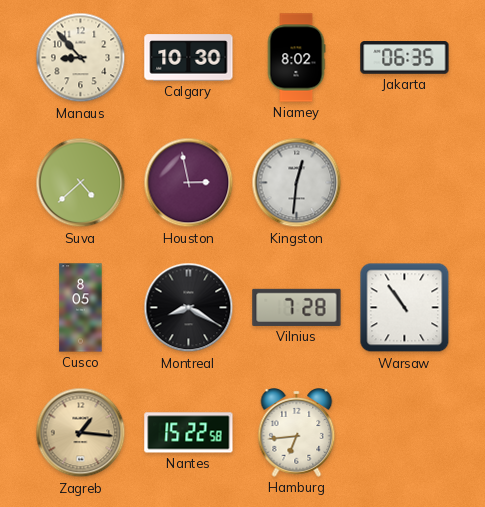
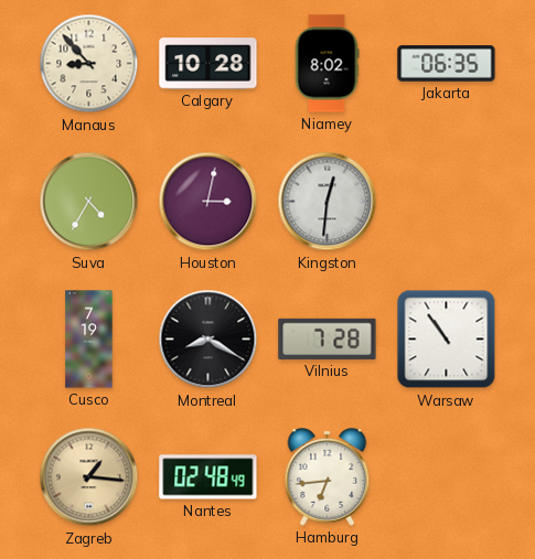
Calgary: 10:30 -> 10:28 (208, 64)
Suva: 4:38 -> 4:35 (89, 202)
Houston: 2:58 -> 3:02 (208, 202)
Cusco: 8:05 -> 7:19 (89, 340)
Nantes: 15:22 -> 02:48 (208, 477)
